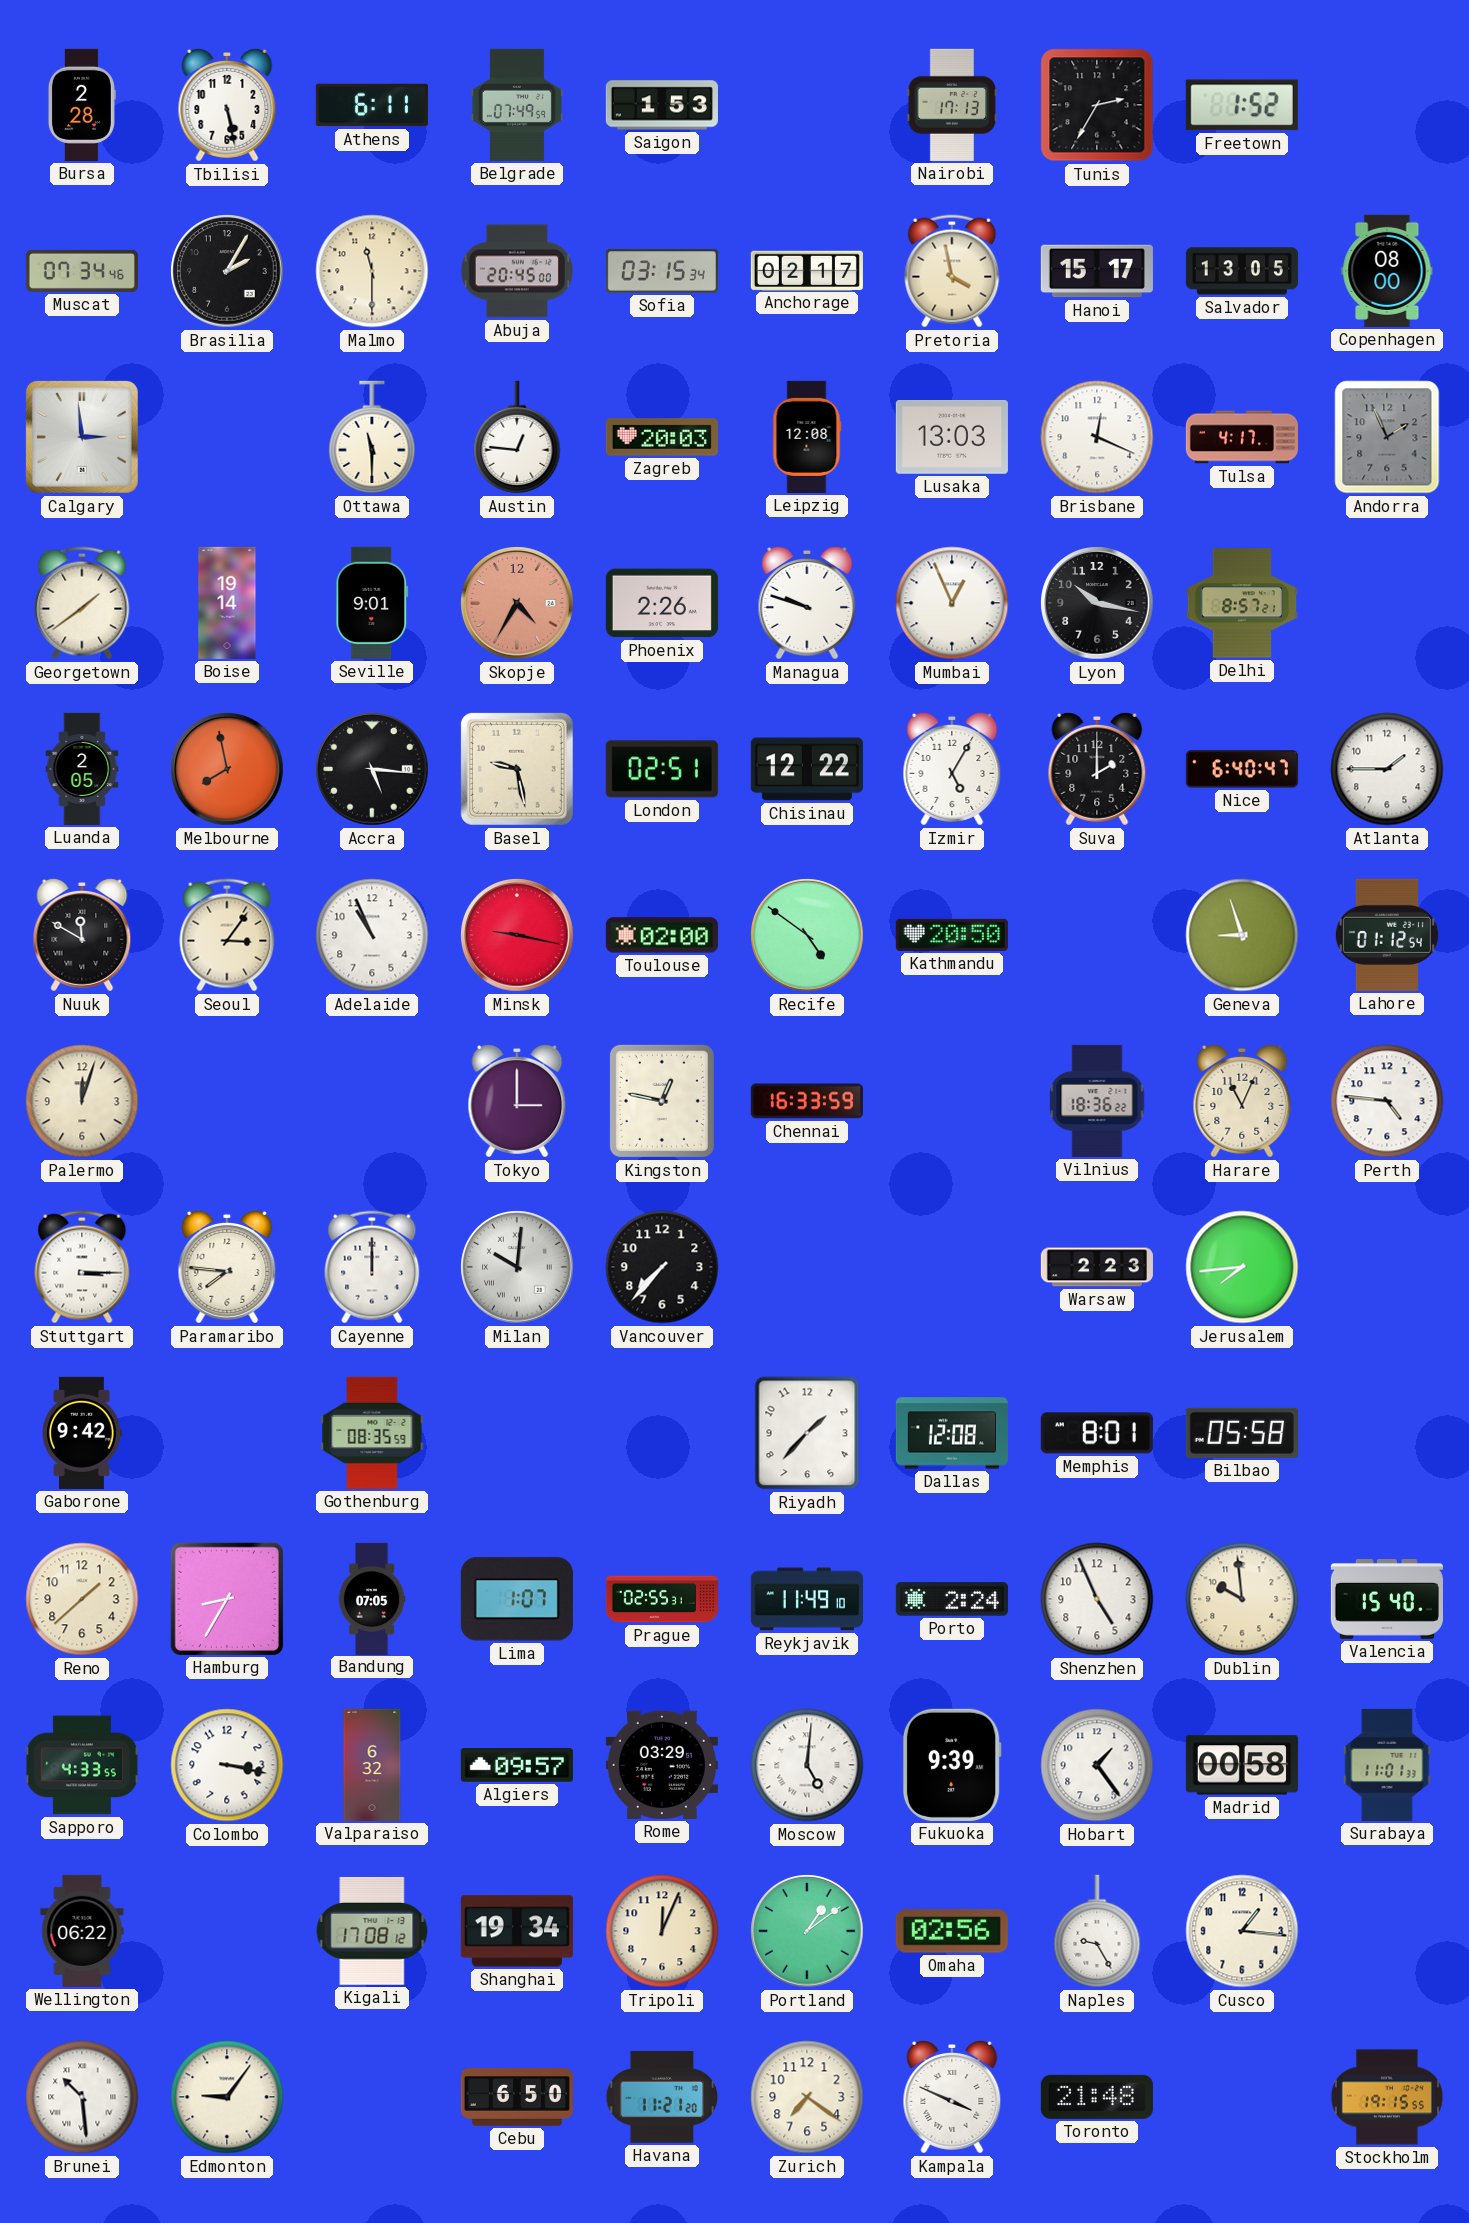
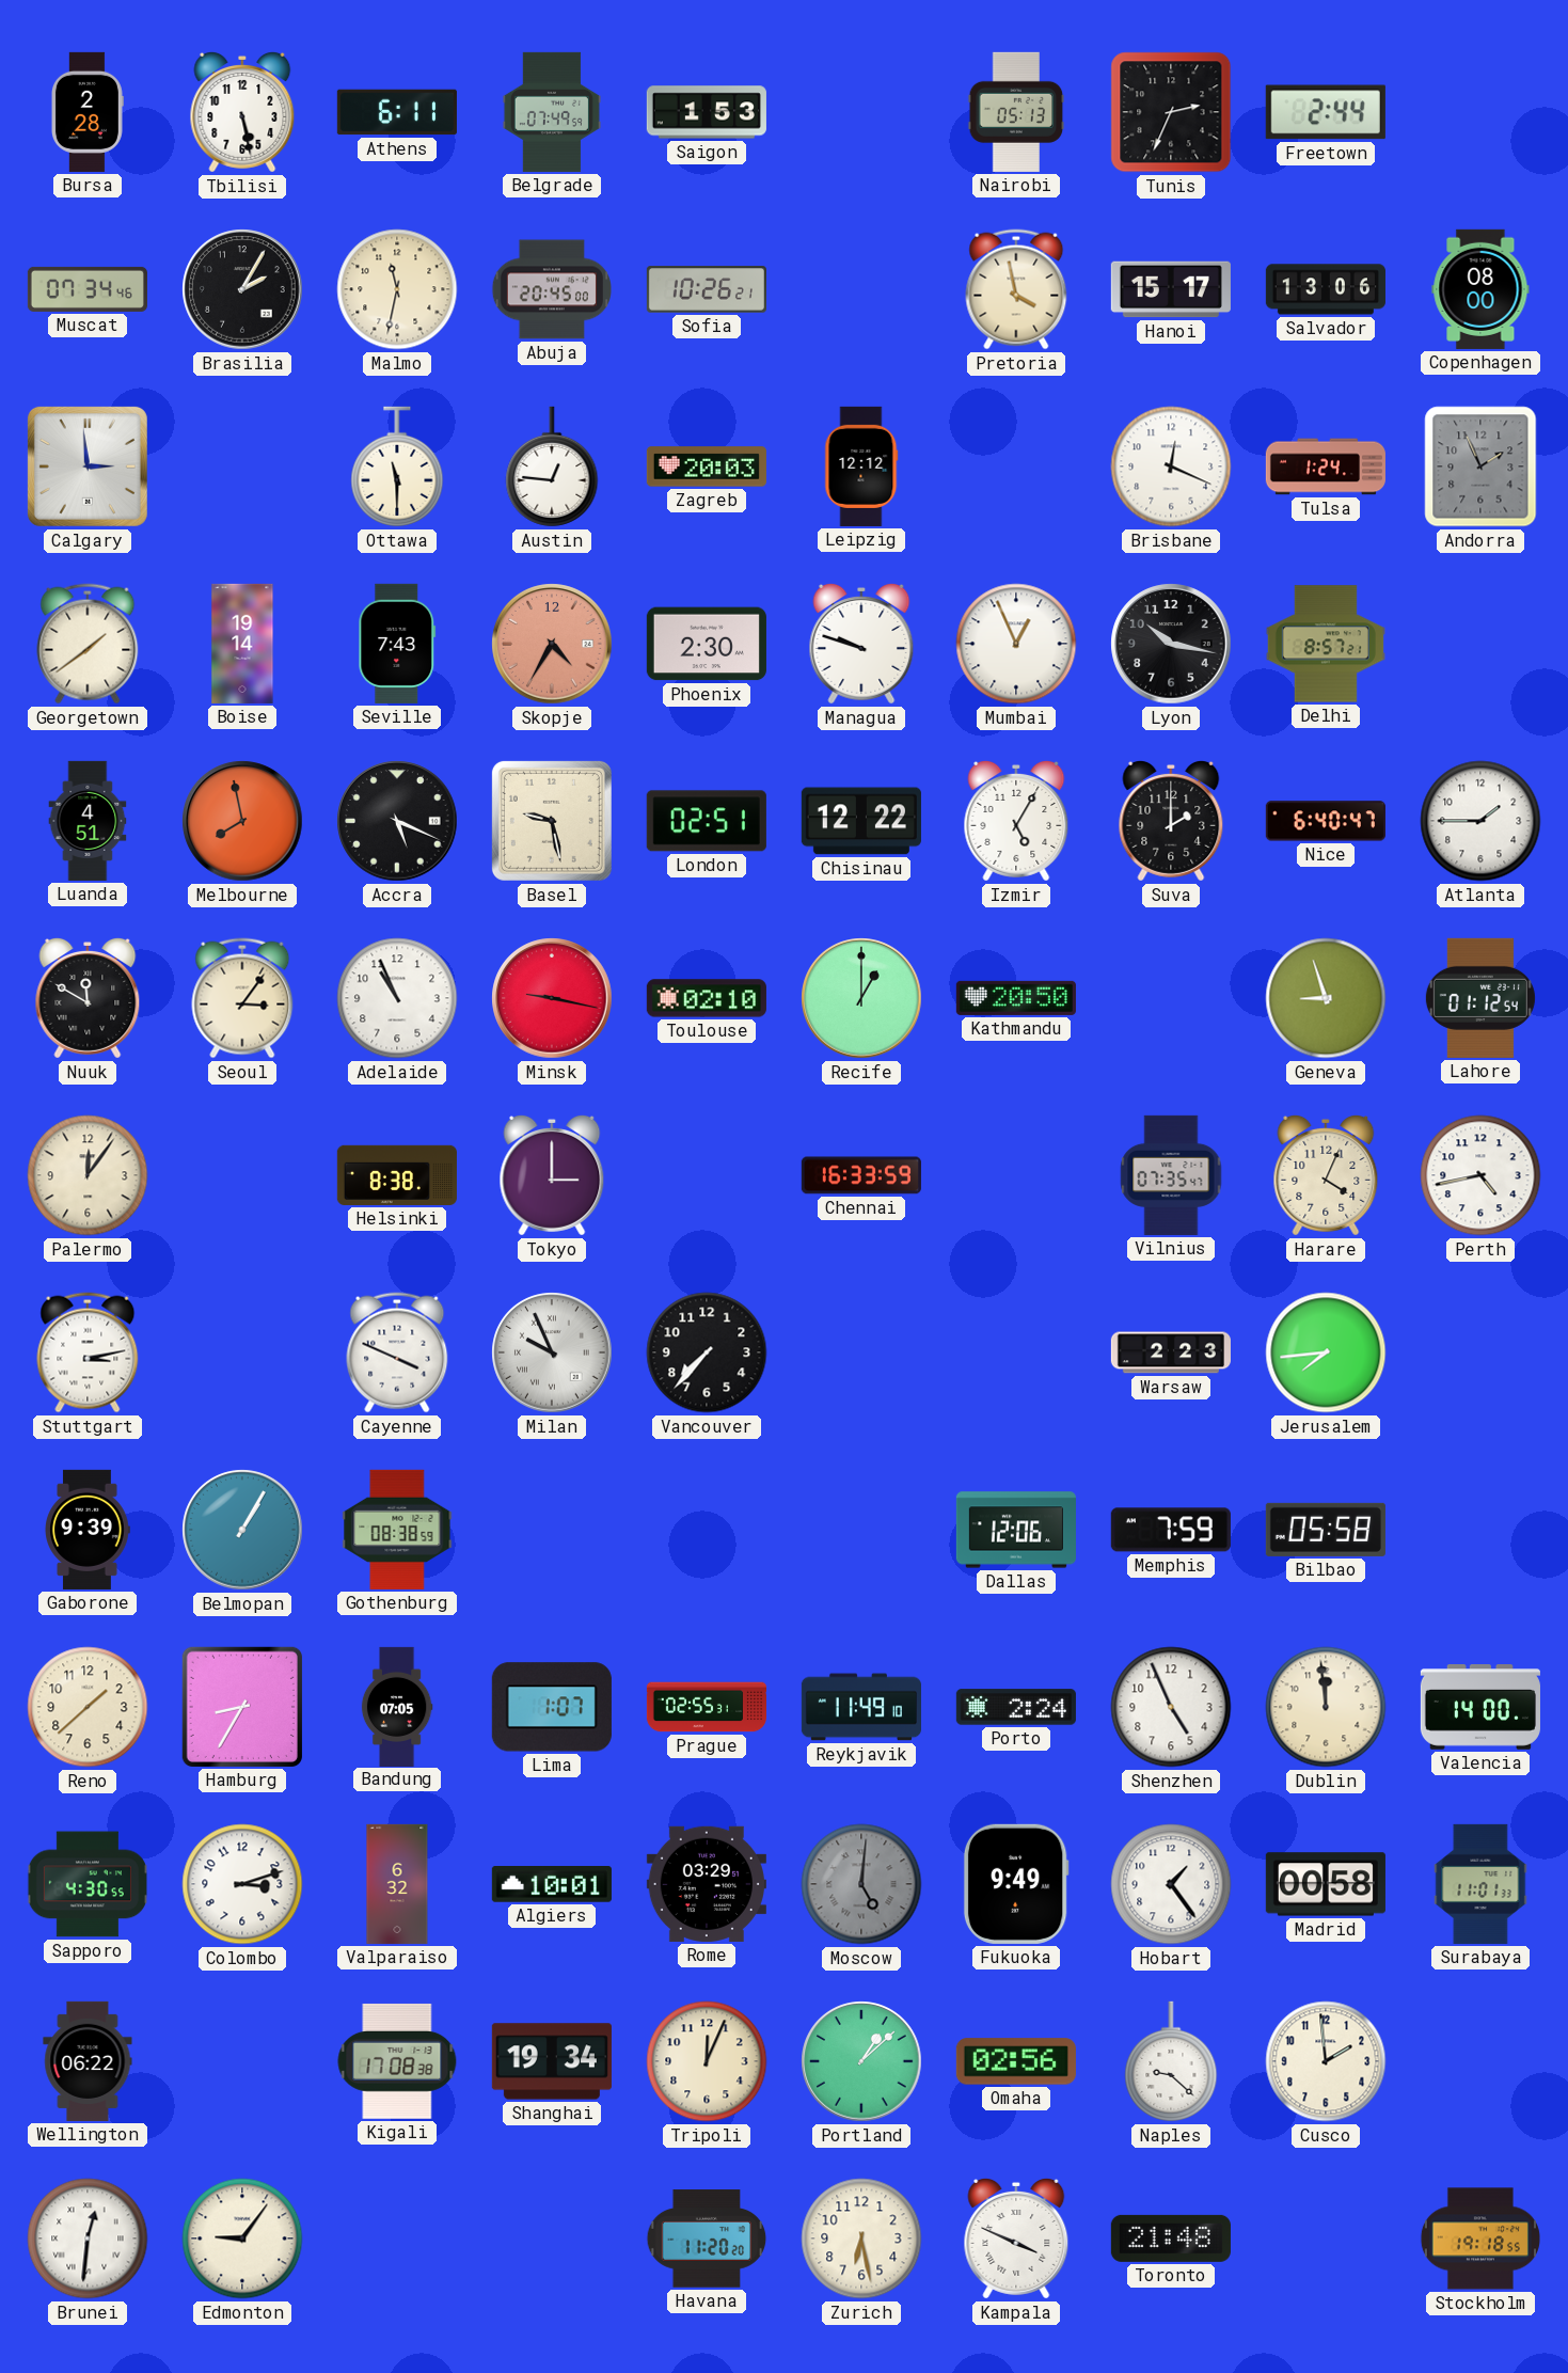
Nairobi: 17:13 -> 05:13 (1016, 112)
Tunis: 2:35 -> 2:34 (1171, 112)
Freetown: 1:52 -> 2:44 (1326, 112)
Malmo: 11:30 -> 11:32 (397, 289)
Sofia: 03:15 -> 10:26 (707, 289)
Anchorage: 02:17 -> none (807, 270)
Salvador: 13:05 -> 13:06 (1326, 289)
Leipzig: 12:08 -> 12:12 (861, 466)
Lusaka: 13:03 -> none (952, 438)
Tulsa: 4:17 -> 1:24 (1326, 466)
Seville: 9:01 -> 7:43 (397, 644)
Phoenix: 2:26 -> 2:30 (707, 644)
Luanda: 2:05 -> 4:51 (88, 821)
Accra: 5:16 -> 5:19 (397, 821)
Toulouse: 02:00 -> 02:10 (707, 998)
Recife: 4:51 -> 1:00 (861, 998)
Palermo: 12:03 -> 12:06 (88, 1175)
Helsinki: none -> 8:38 (397, 1175)
Kingston: 12:47 -> none (662, 1101)
Vilnius: 18:36 -> 07:35 (1171, 1175)
Harare: 11:04 -> 4:04 (1326, 1175)
Perth: 4:46 -> 4:43 (1480, 1175)
Stuttgart: 3:15 -> 3:13 (88, 1352)
Paramaribo: 7:46 -> none (227, 1267)
Cayenne: 12:00 -> 3:49 (397, 1352)
Milan: 10:01 -> 9:56 (552, 1352)
Gaborone: 9:42 -> 9:39 (88, 1530)
Belmopan: none -> 1:05 (242, 1530)
Gothenburg: 08:35 -> 08:38 (397, 1530)
Riyadh: 1:37 -> none (807, 1433)
Dallas: 12:08 -> 12:06 (1016, 1530)
Memphis: 8:01 -> 7:59 (1171, 1530)
Dublin: 9:59 -> 11:59 (1326, 1707)
Valencia: 15:40 -> 14:00 (1480, 1708)
Sapporo: 4:33 -> 4:30 (88, 1884)
Colombo: 3:17 -> 3:12 (242, 1884)
Algiers: 09:57 -> 10:01 (552, 1885)
Moscow dial: white -> grey (861, 1884)
Fukuoka: 9:39 -> 9:49 (1016, 1884)
Kigali: 17:08:12 -> 17:08:38 (397, 2061)
Portland: 1:09 -> 1:08 (861, 2061)
Naples: 9:25 -> 9:22 (1171, 2061)
Cusco: 1:16 -> 1:59 (1326, 2061)
Brunei: 10:29 -> 12:31 (88, 2238)
Cebu: 6:50 -> none (517, 2097)
Havana: 11:21 -> 11:20 (707, 2238)
Zurich: 7:21 -> 6:28 (861, 2238)
Stockholm: 19:15 -> 19:18 (1480, 2238)
